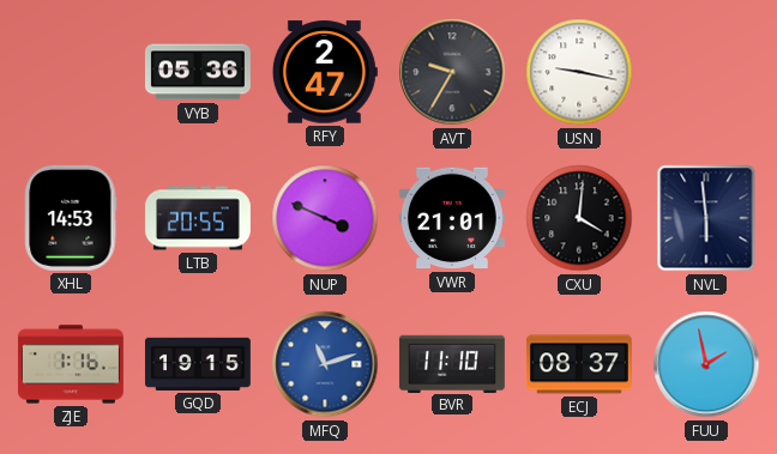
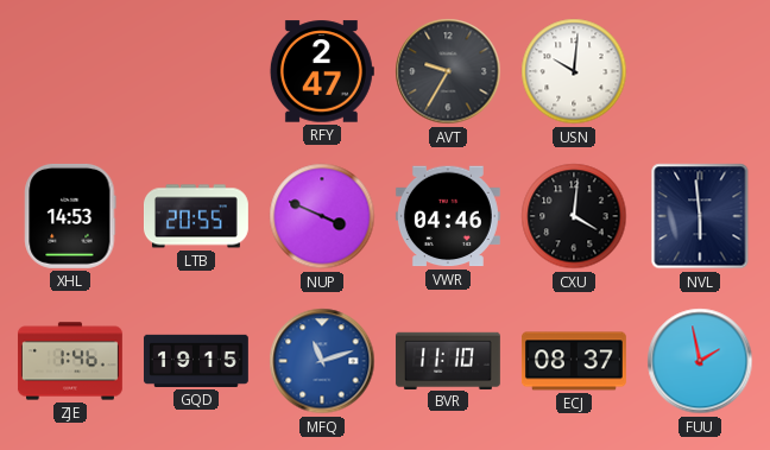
VYB: 05:36 -> none (198, 72)
USN: 9:17 -> 10:01 (574, 71)
VWR: 21:01 -> 04:46 (448, 216)
ZJE: 1:16 -> 1:46 (70, 361)
